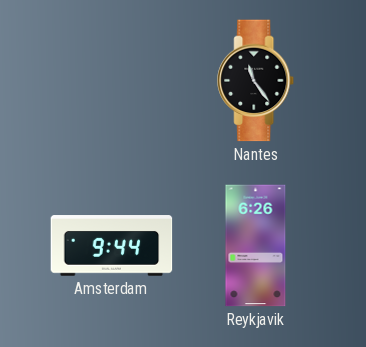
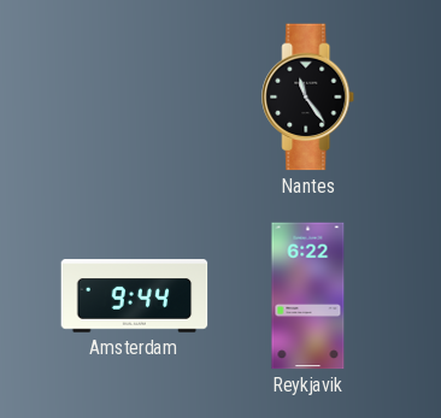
Reykjavik: 6:26 -> 6:22 (308, 296)
